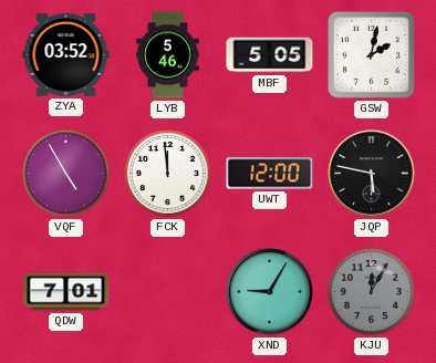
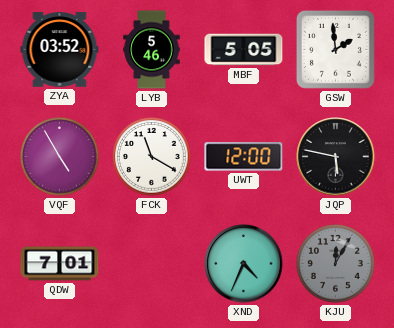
GSW: 2:02 -> 1:59 (335, 49)
FCK: 11:59 -> 11:20 (152, 157)
XND: 9:05 -> 4:34 (244, 264)
